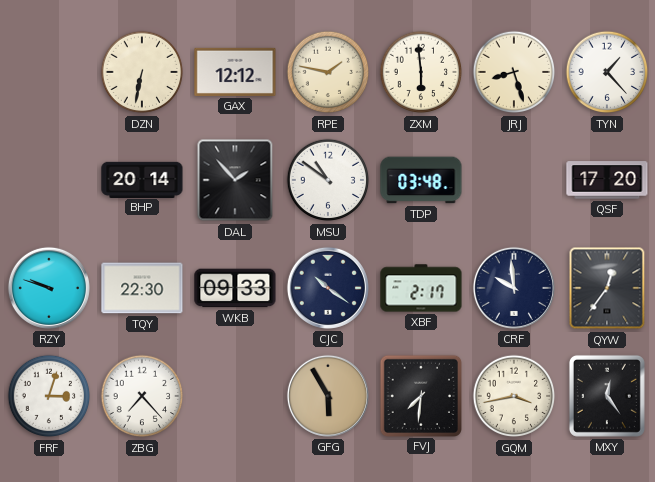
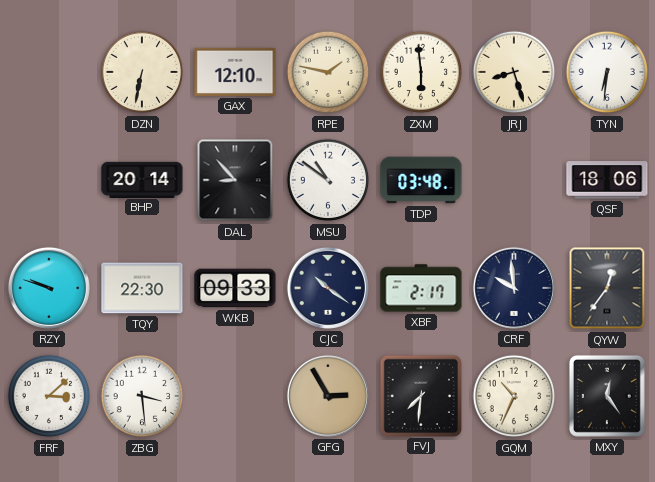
GAX: 12:12 -> 12:10 (235, 72)
TYN: 1:23 -> 6:31 (607, 72)
DAL: 1:53 -> 8:53 (235, 180)
QSF: 17:20 -> 18:06 (607, 180)
FRF: 3:03 -> 3:08 (49, 396)
ZBG: 7:23 -> 3:29 (142, 396)
GFG: 5:55 -> 2:55 (328, 396)
GQM: 3:43 -> 10:34 (514, 396)
